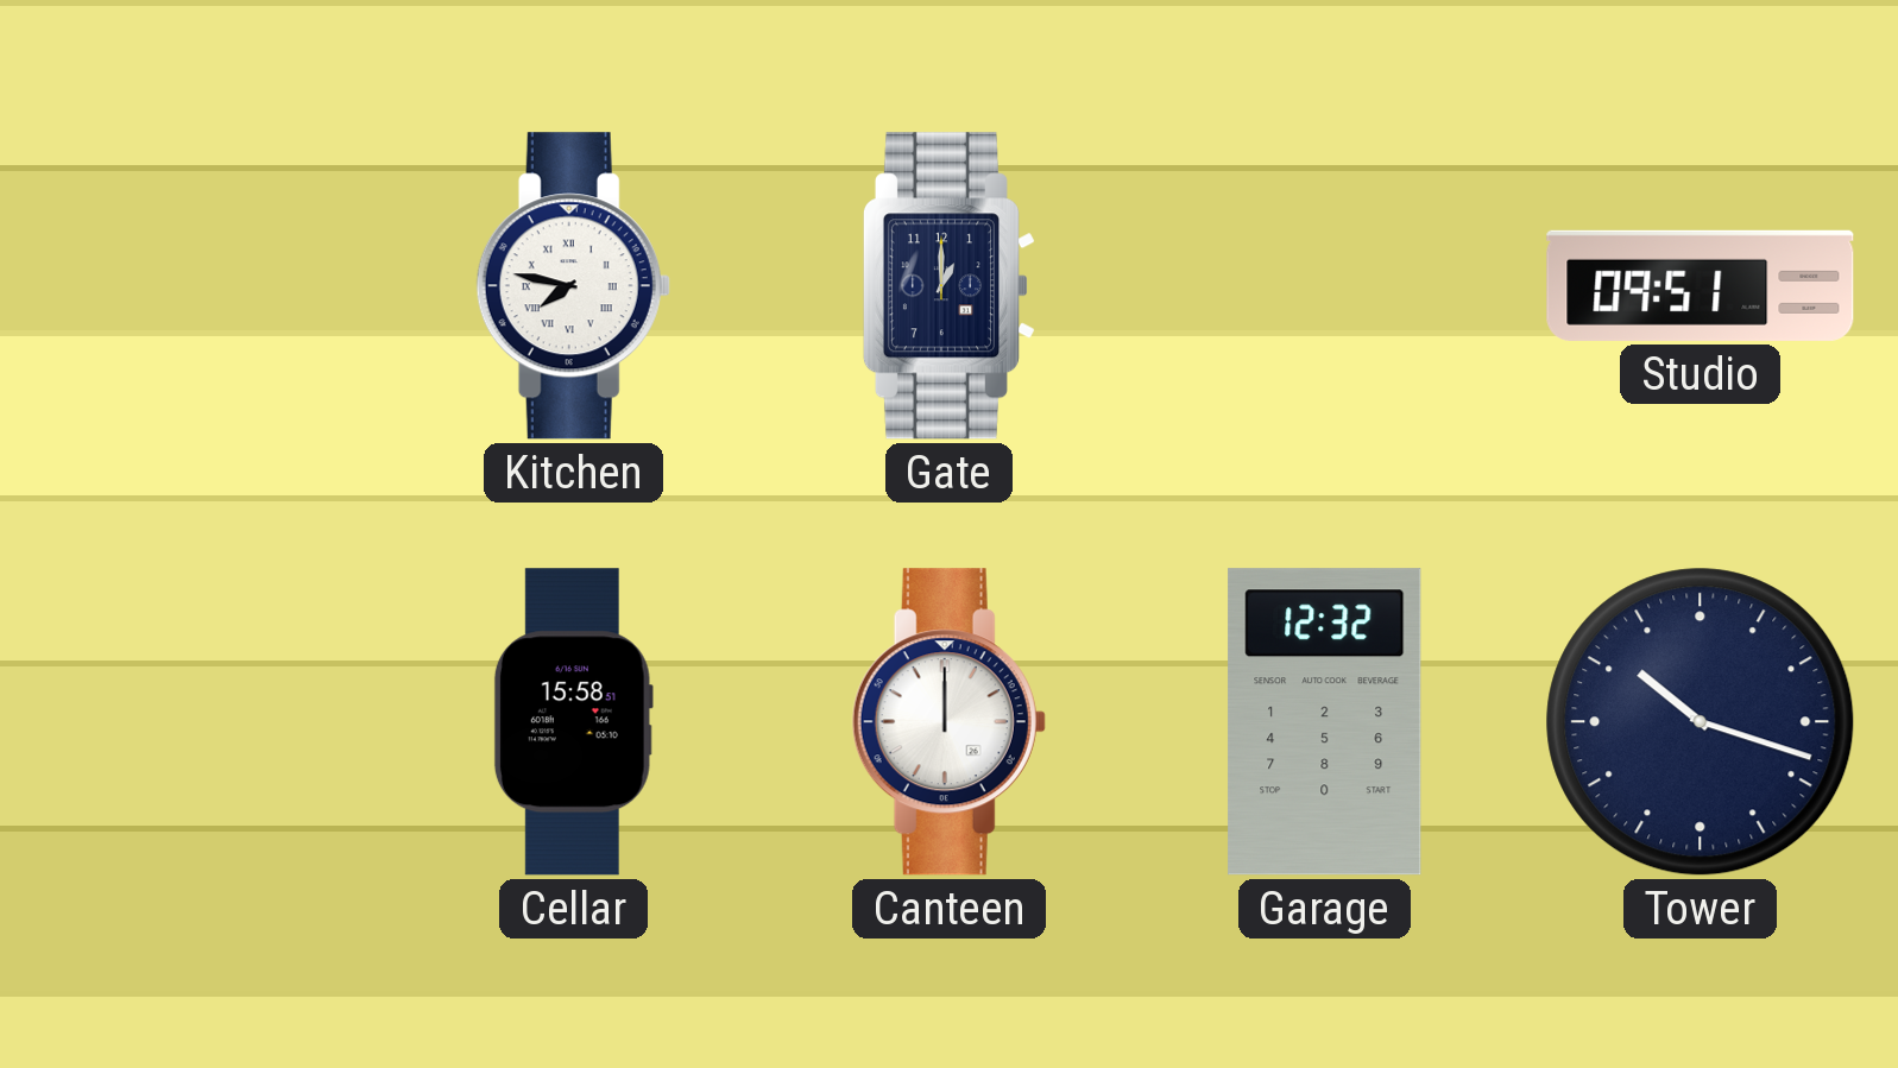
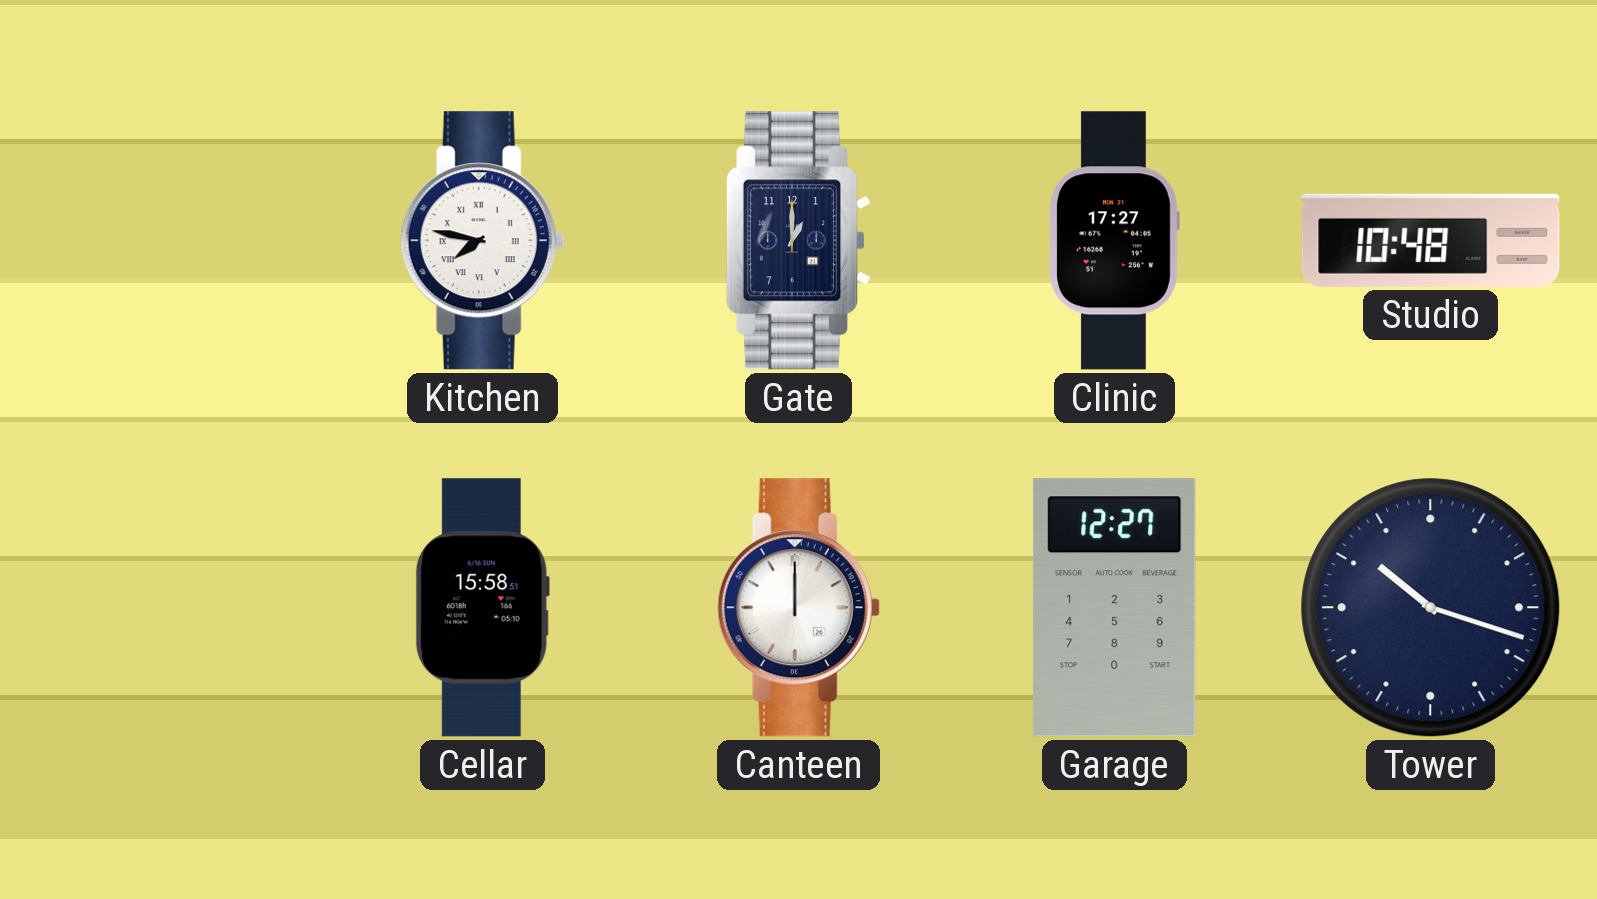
Clinic: none -> 17:27 (1114, 241)
Studio: 09:51 -> 10:48 (1431, 240)
Garage: 12:32 -> 12:27 (1115, 608)
